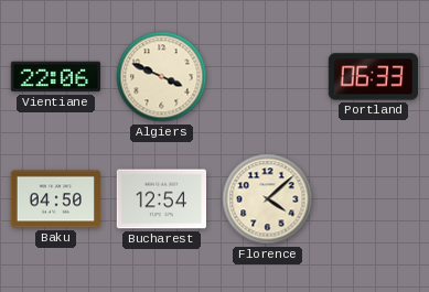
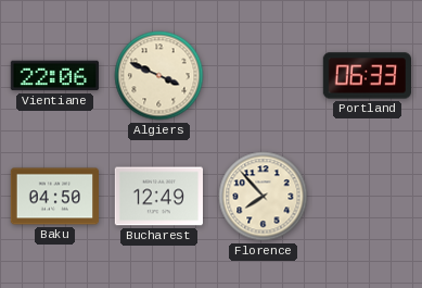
Bucharest: 12:54 -> 12:49 (158, 197)
Florence: 4:08 -> 7:53 (264, 197)
